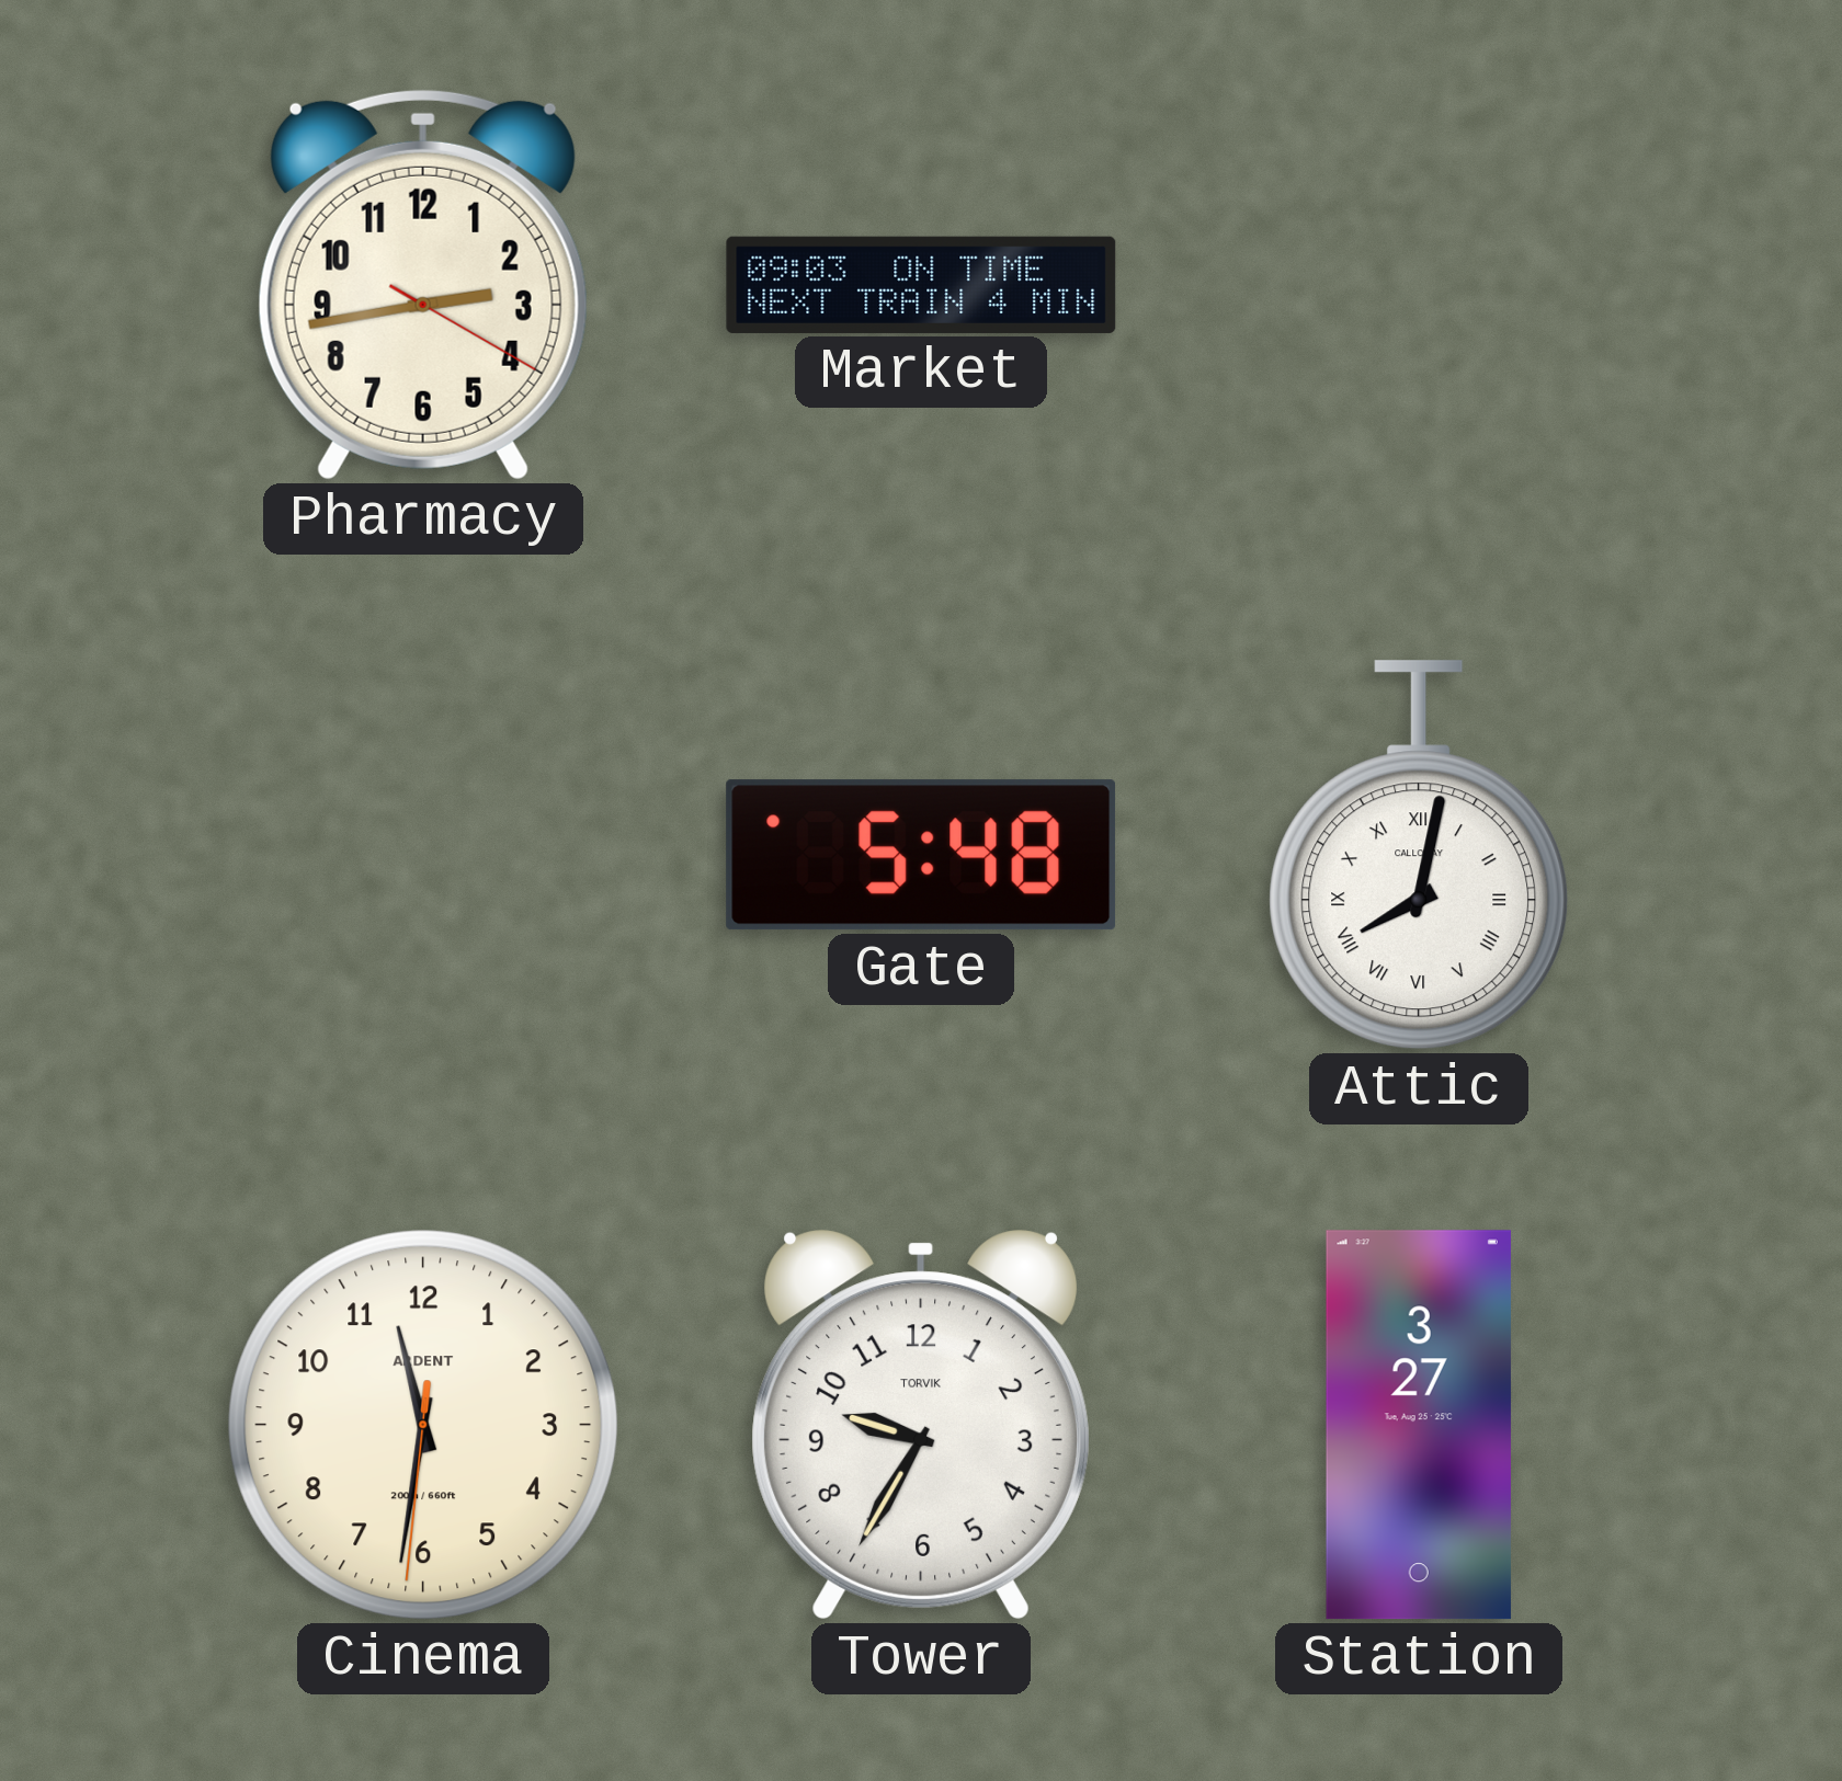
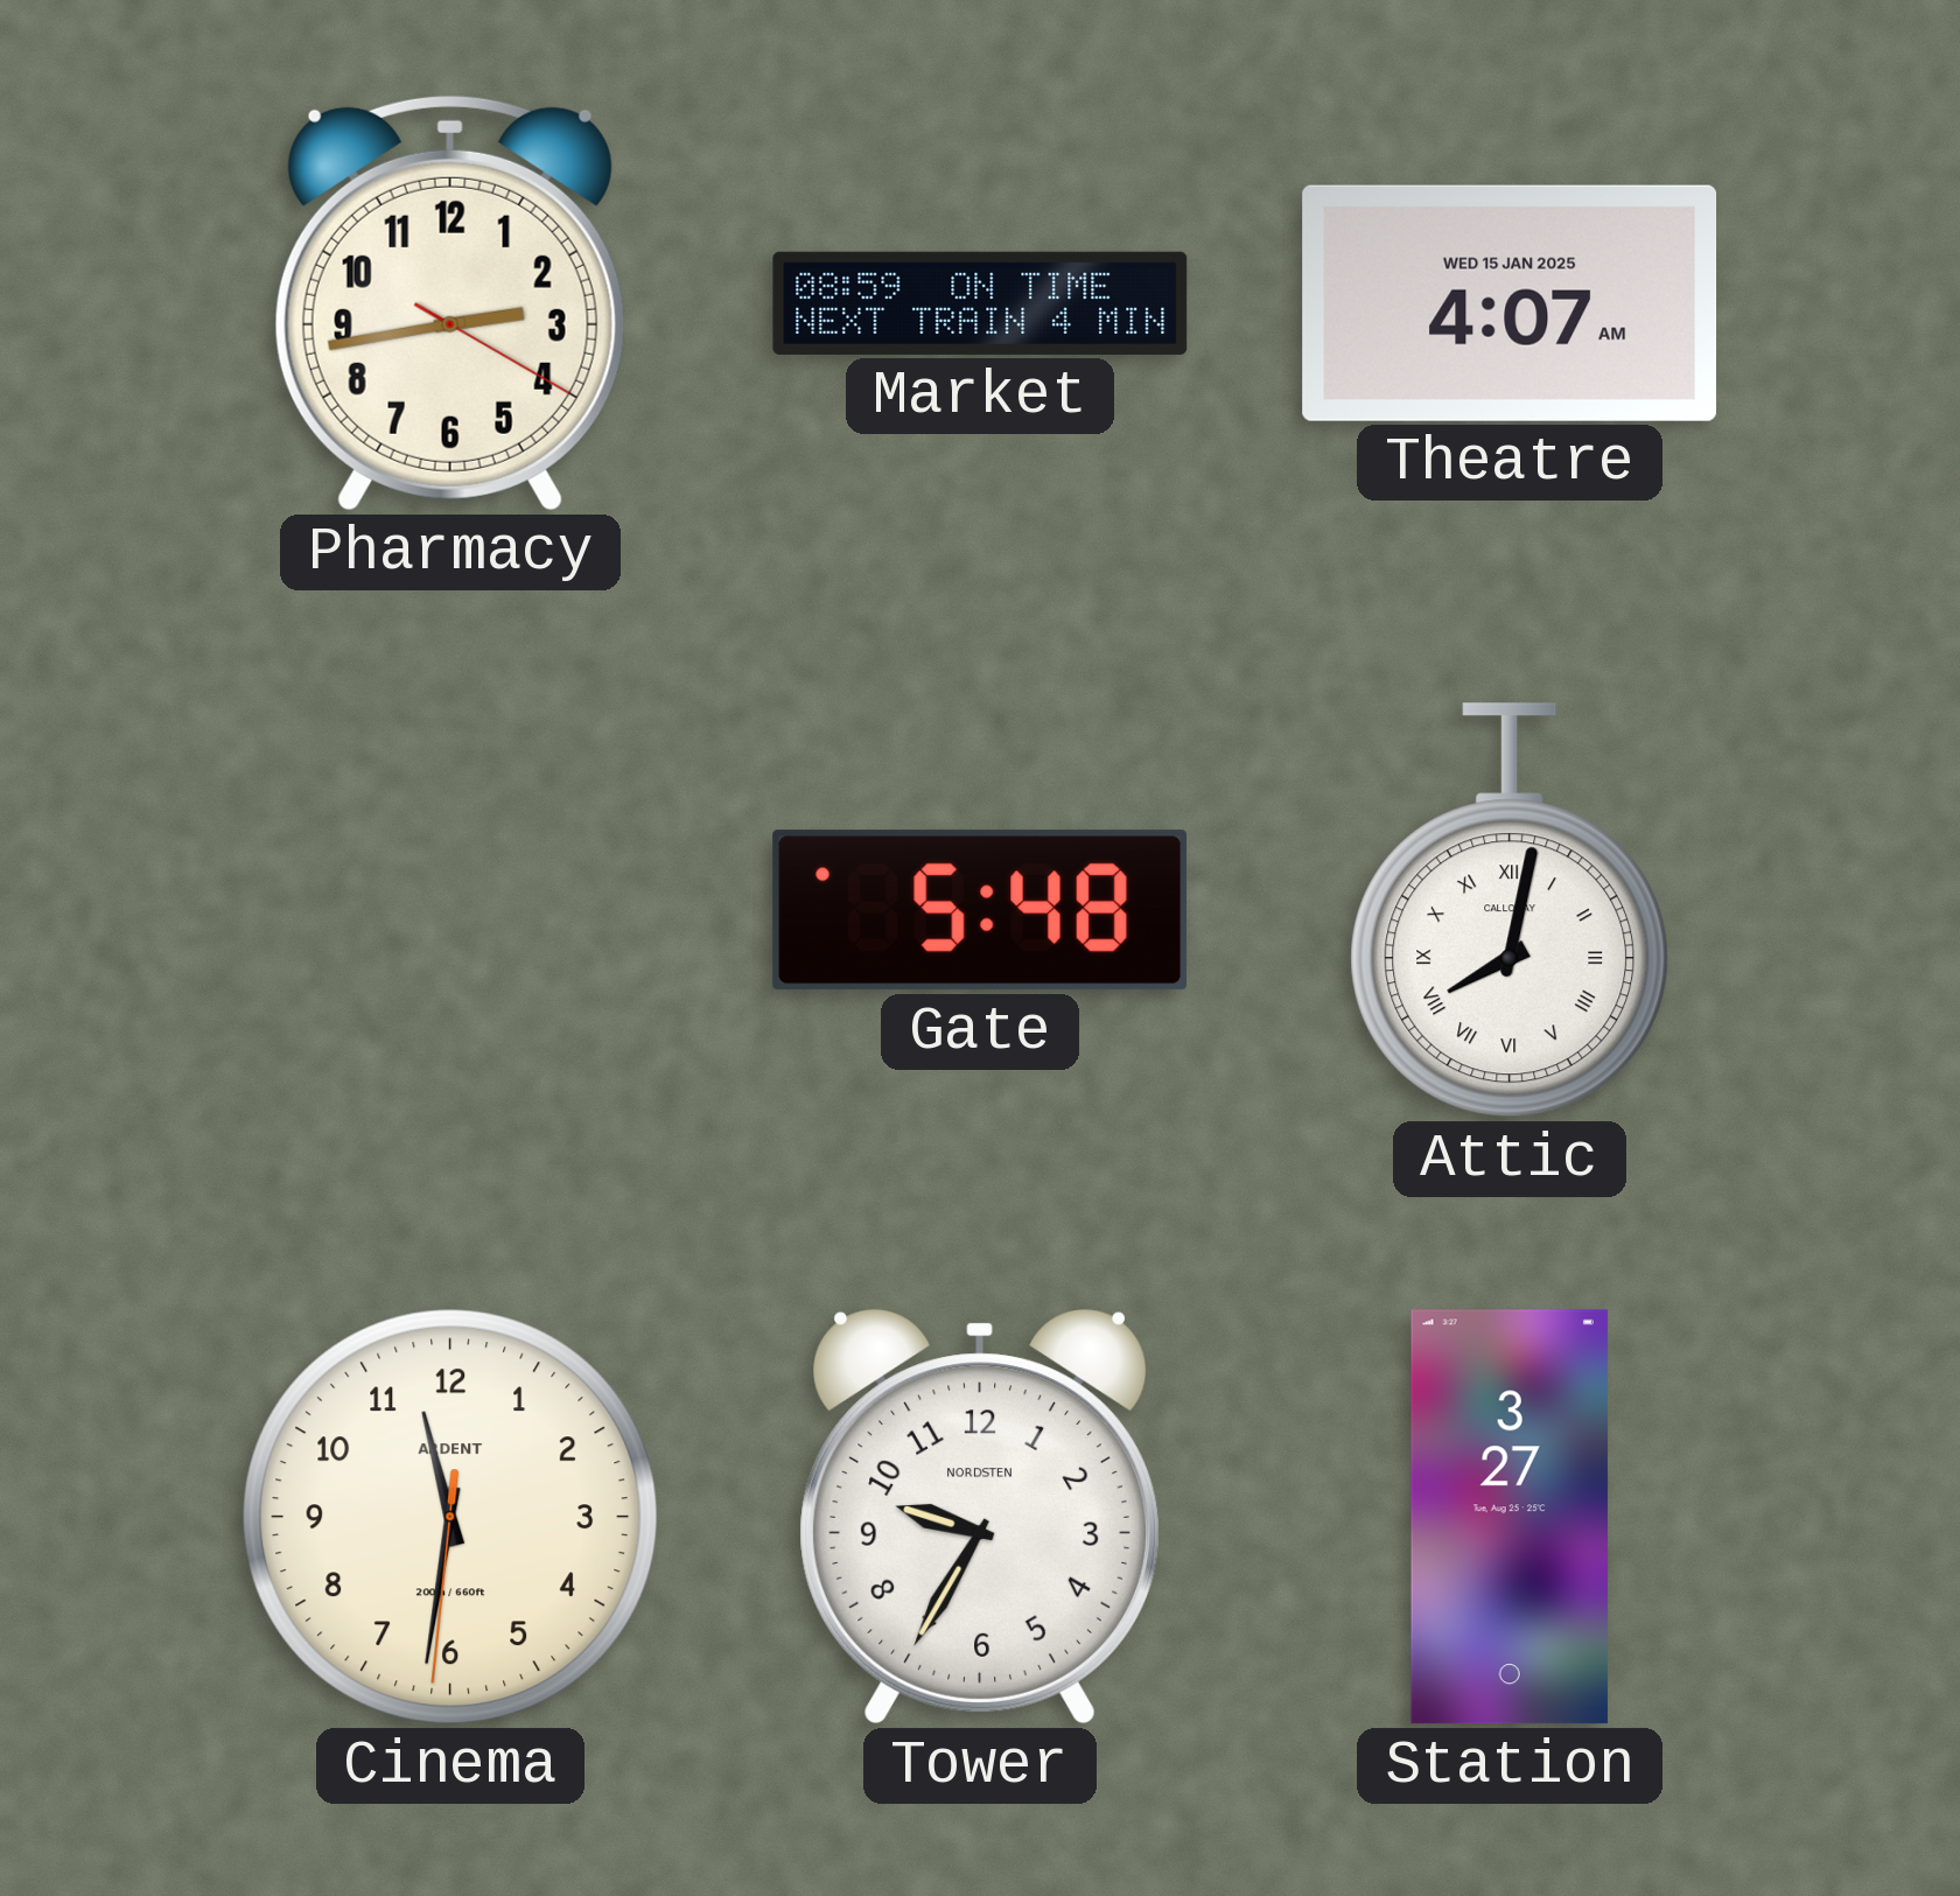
Market: 09:03 -> 08:59 (980, 303)
Theatre: none -> 4:07 (1510, 303)
Tower brand: TORVIK -> NORDSTEN (980, 1517)
